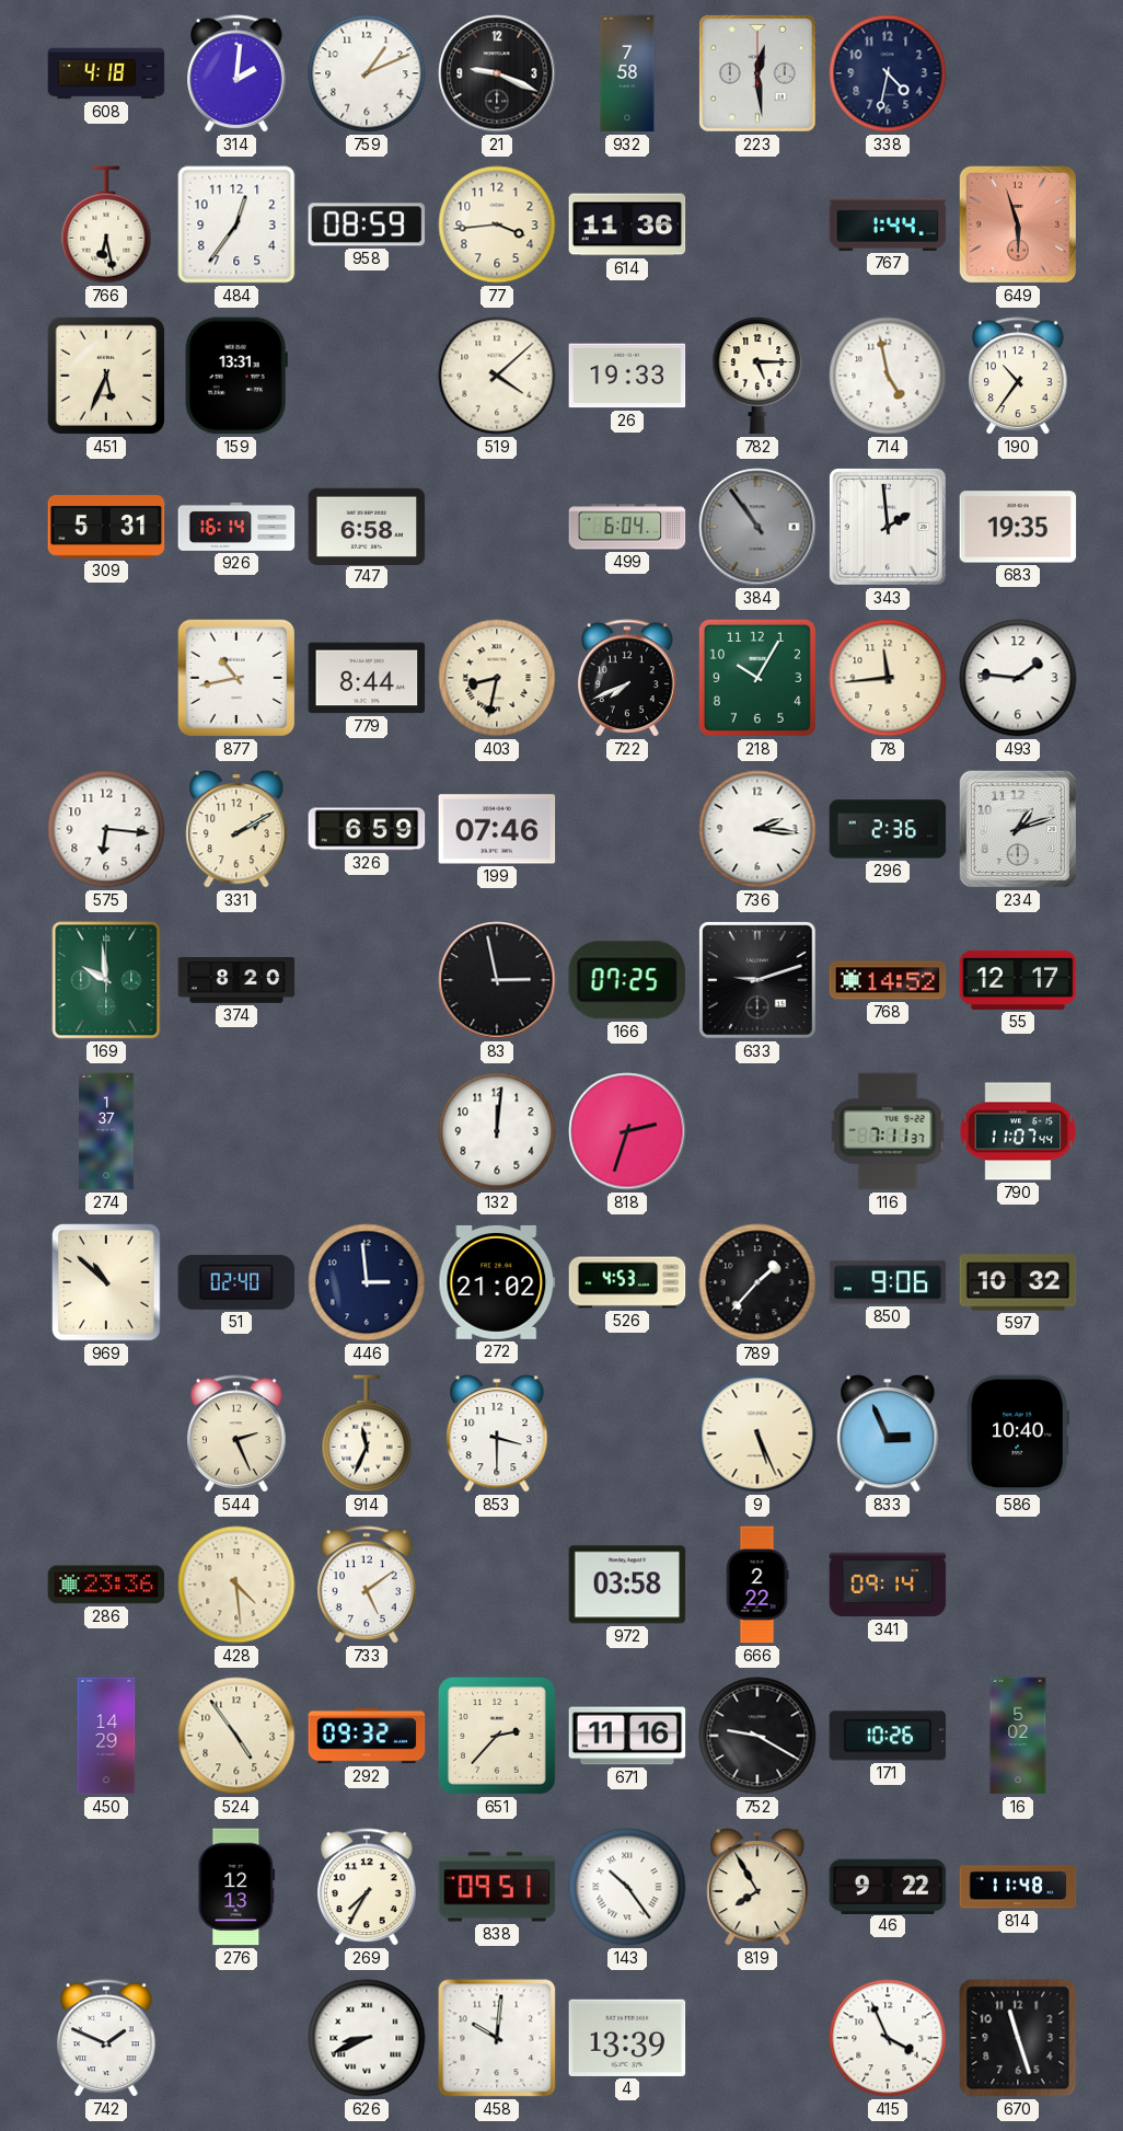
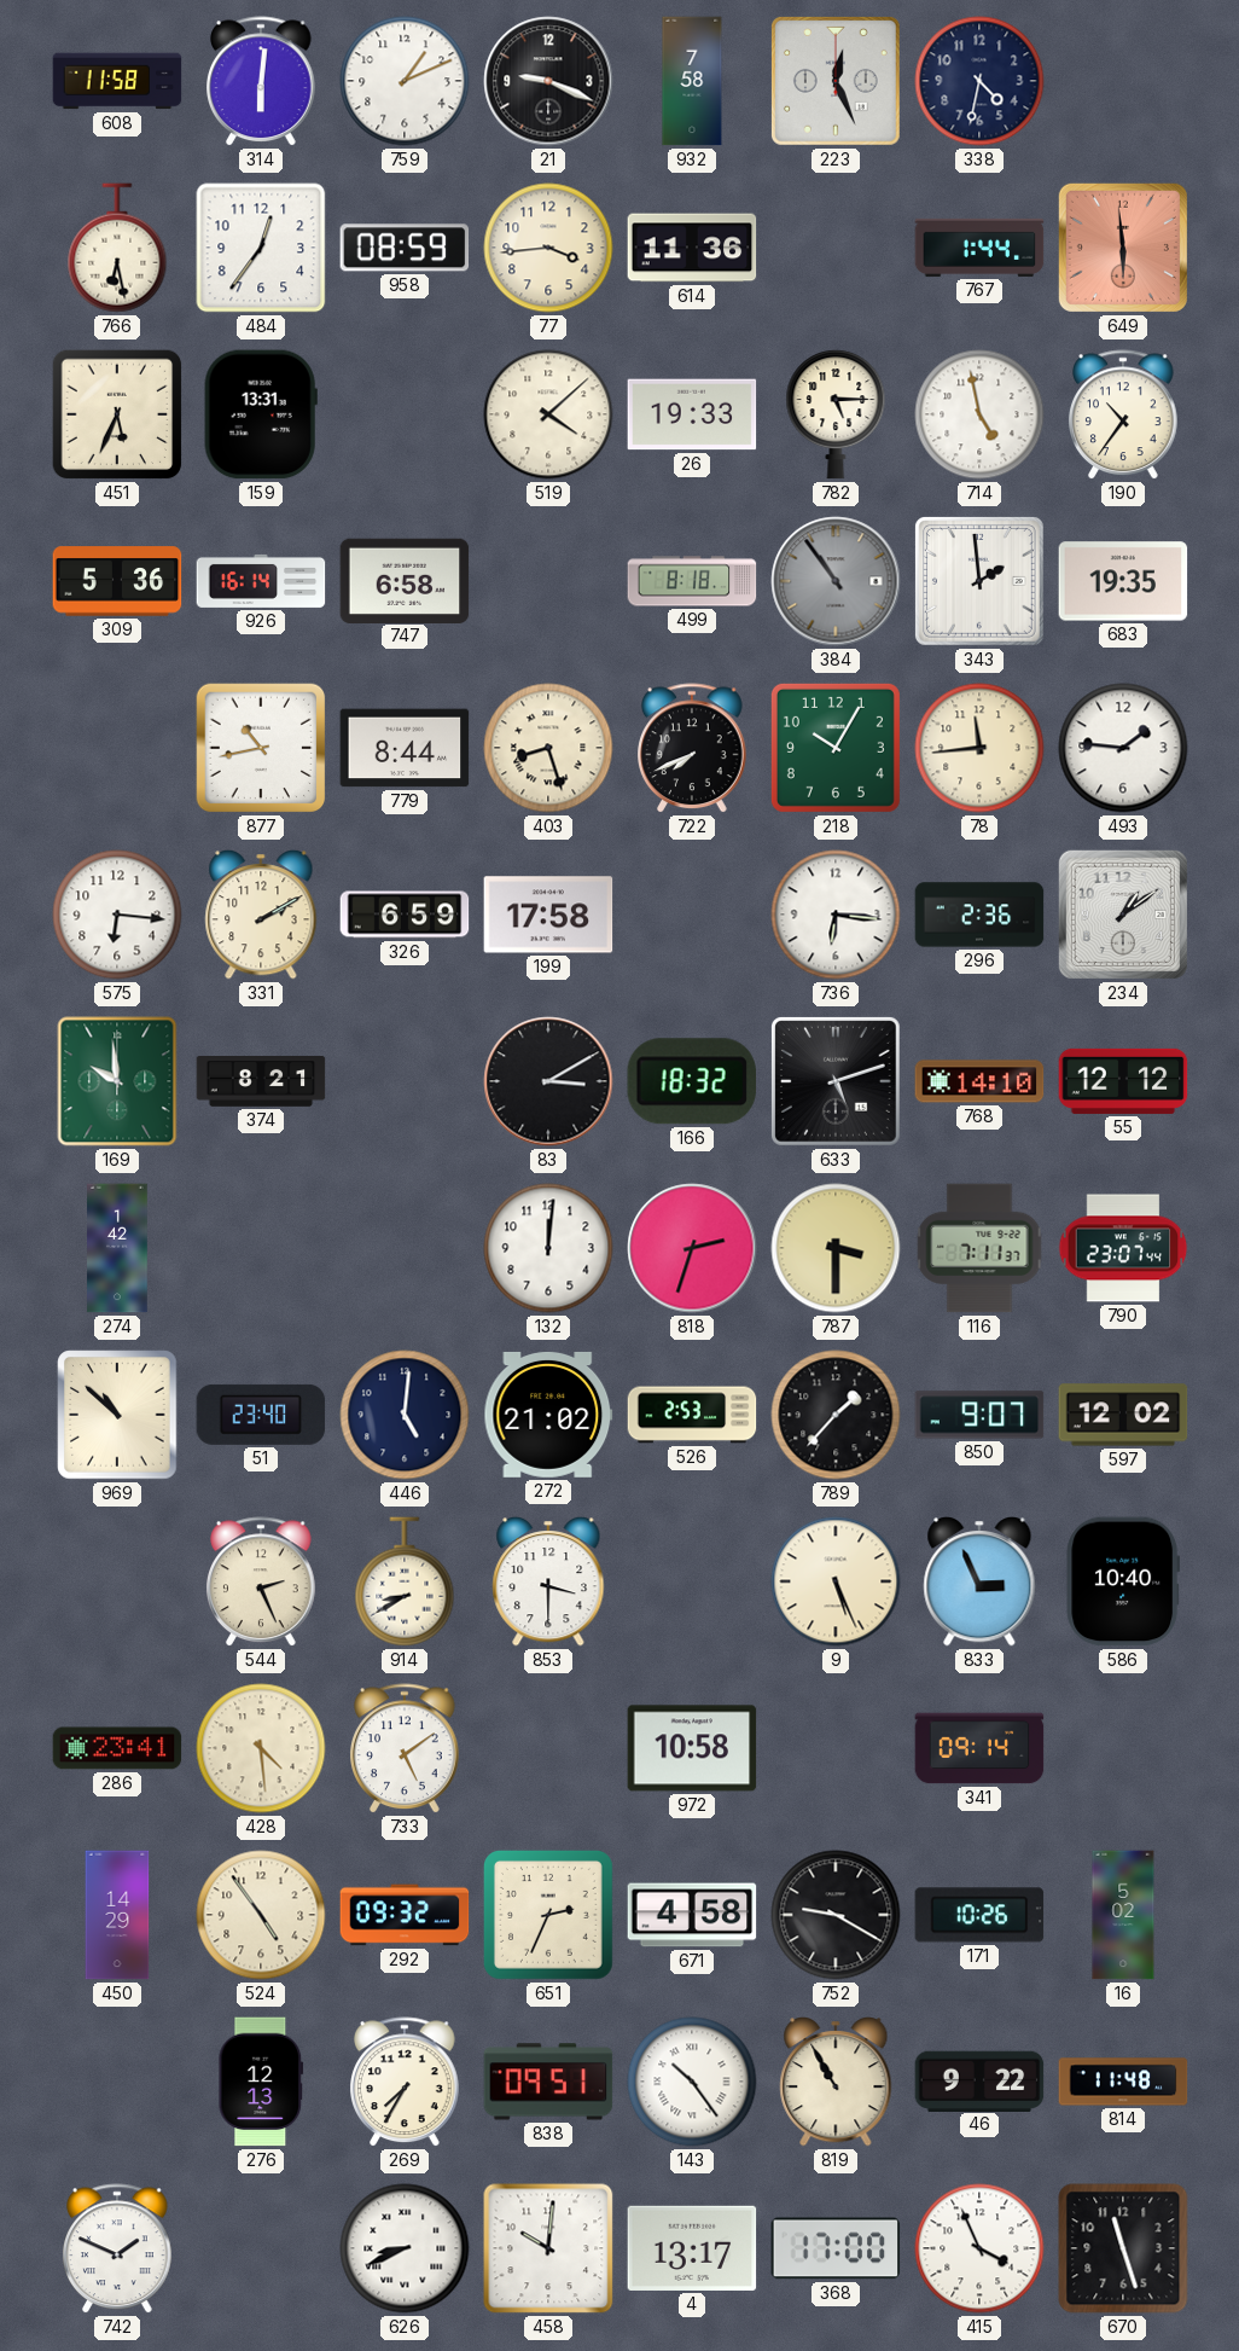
608: 4:18 -> 11:58 (117, 81)
314: 2:01 -> 6:01 (262, 82)
223: 12:29 -> 12:26 (836, 81)
649: 5:57 -> 5:59 (1123, 248)
309: 5:31 -> 5:36 (117, 581)
499: 6:04 -> 8:18 (692, 581)
403: 8:32 -> 8:27 (548, 748)
199: 07:46 -> 17:58 (548, 915)
736: 2:16 -> 6:16 (836, 915)
234: 1:12 -> 1:09 (1123, 915)
374: 8:20 -> 8:21 (261, 1082)
83: 2:58 -> 3:10 (548, 1081)
166: 07:25 -> 18:32 (692, 1081)
633: 9:12 -> 5:12 (836, 1081)
768: 14:52 -> 14:10 (979, 1081)
55: 12:17 -> 12:12 (1123, 1081)
274: 1:37 -> 1:42 (117, 1248)
787: none -> 3:30 (836, 1248)
790: 11:07 -> 23:07 (1123, 1248)
51: 02:40 -> 23:40 (261, 1415)
446: 2:59 -> 5:01 (405, 1415)
526: 4:53 -> 2:53 (692, 1415)
850: 9:06 -> 9:07 (979, 1415)
597: 10:32 -> 12:02 (1123, 1415)
914: 11:34 -> 8:40 (405, 1581)
286: 23:36 -> 23:41 (117, 1748)
972: 03:58 -> 10:58 (692, 1748)
666: 2:22 -> none (757, 1585)
651: 2:37 -> 2:34 (548, 1915)
671: 11:16 -> 4:58 (692, 1915)
819: 7:55 -> 10:55 (836, 2083)
4: 13:39 -> 13:17 (692, 2248)
368: none -> 17:00 (836, 2248)
